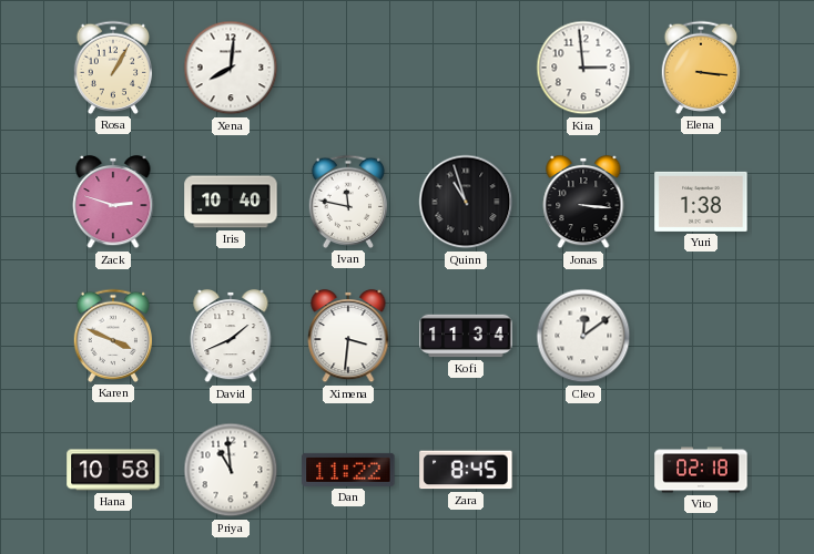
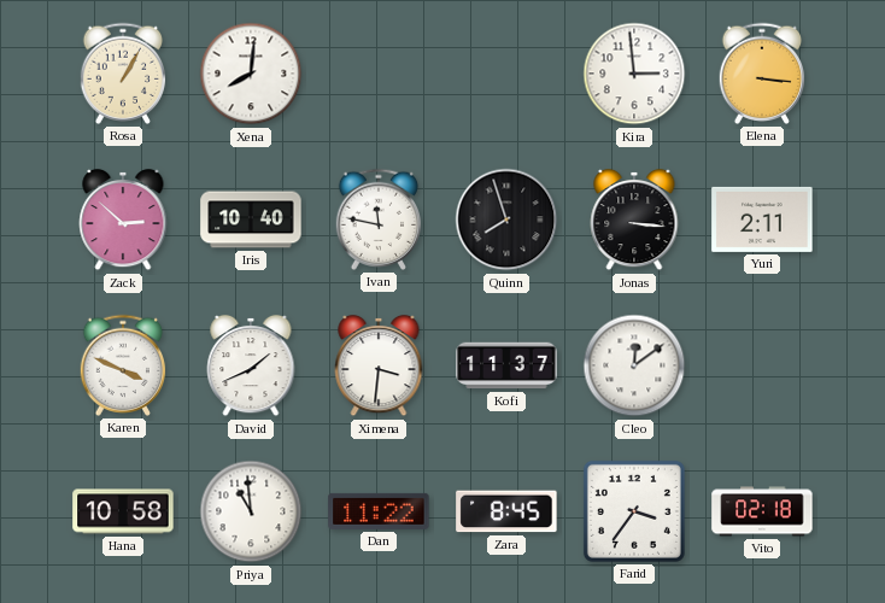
Zack: 2:48 -> 2:52 (123, 219)
Quinn: 10:57 -> 7:57 (506, 219)
Yuri: 1:38 -> 2:11 (762, 219)
Kofi: 11:34 -> 11:37 (506, 365)
Farid: none -> 3:36 (634, 511)
